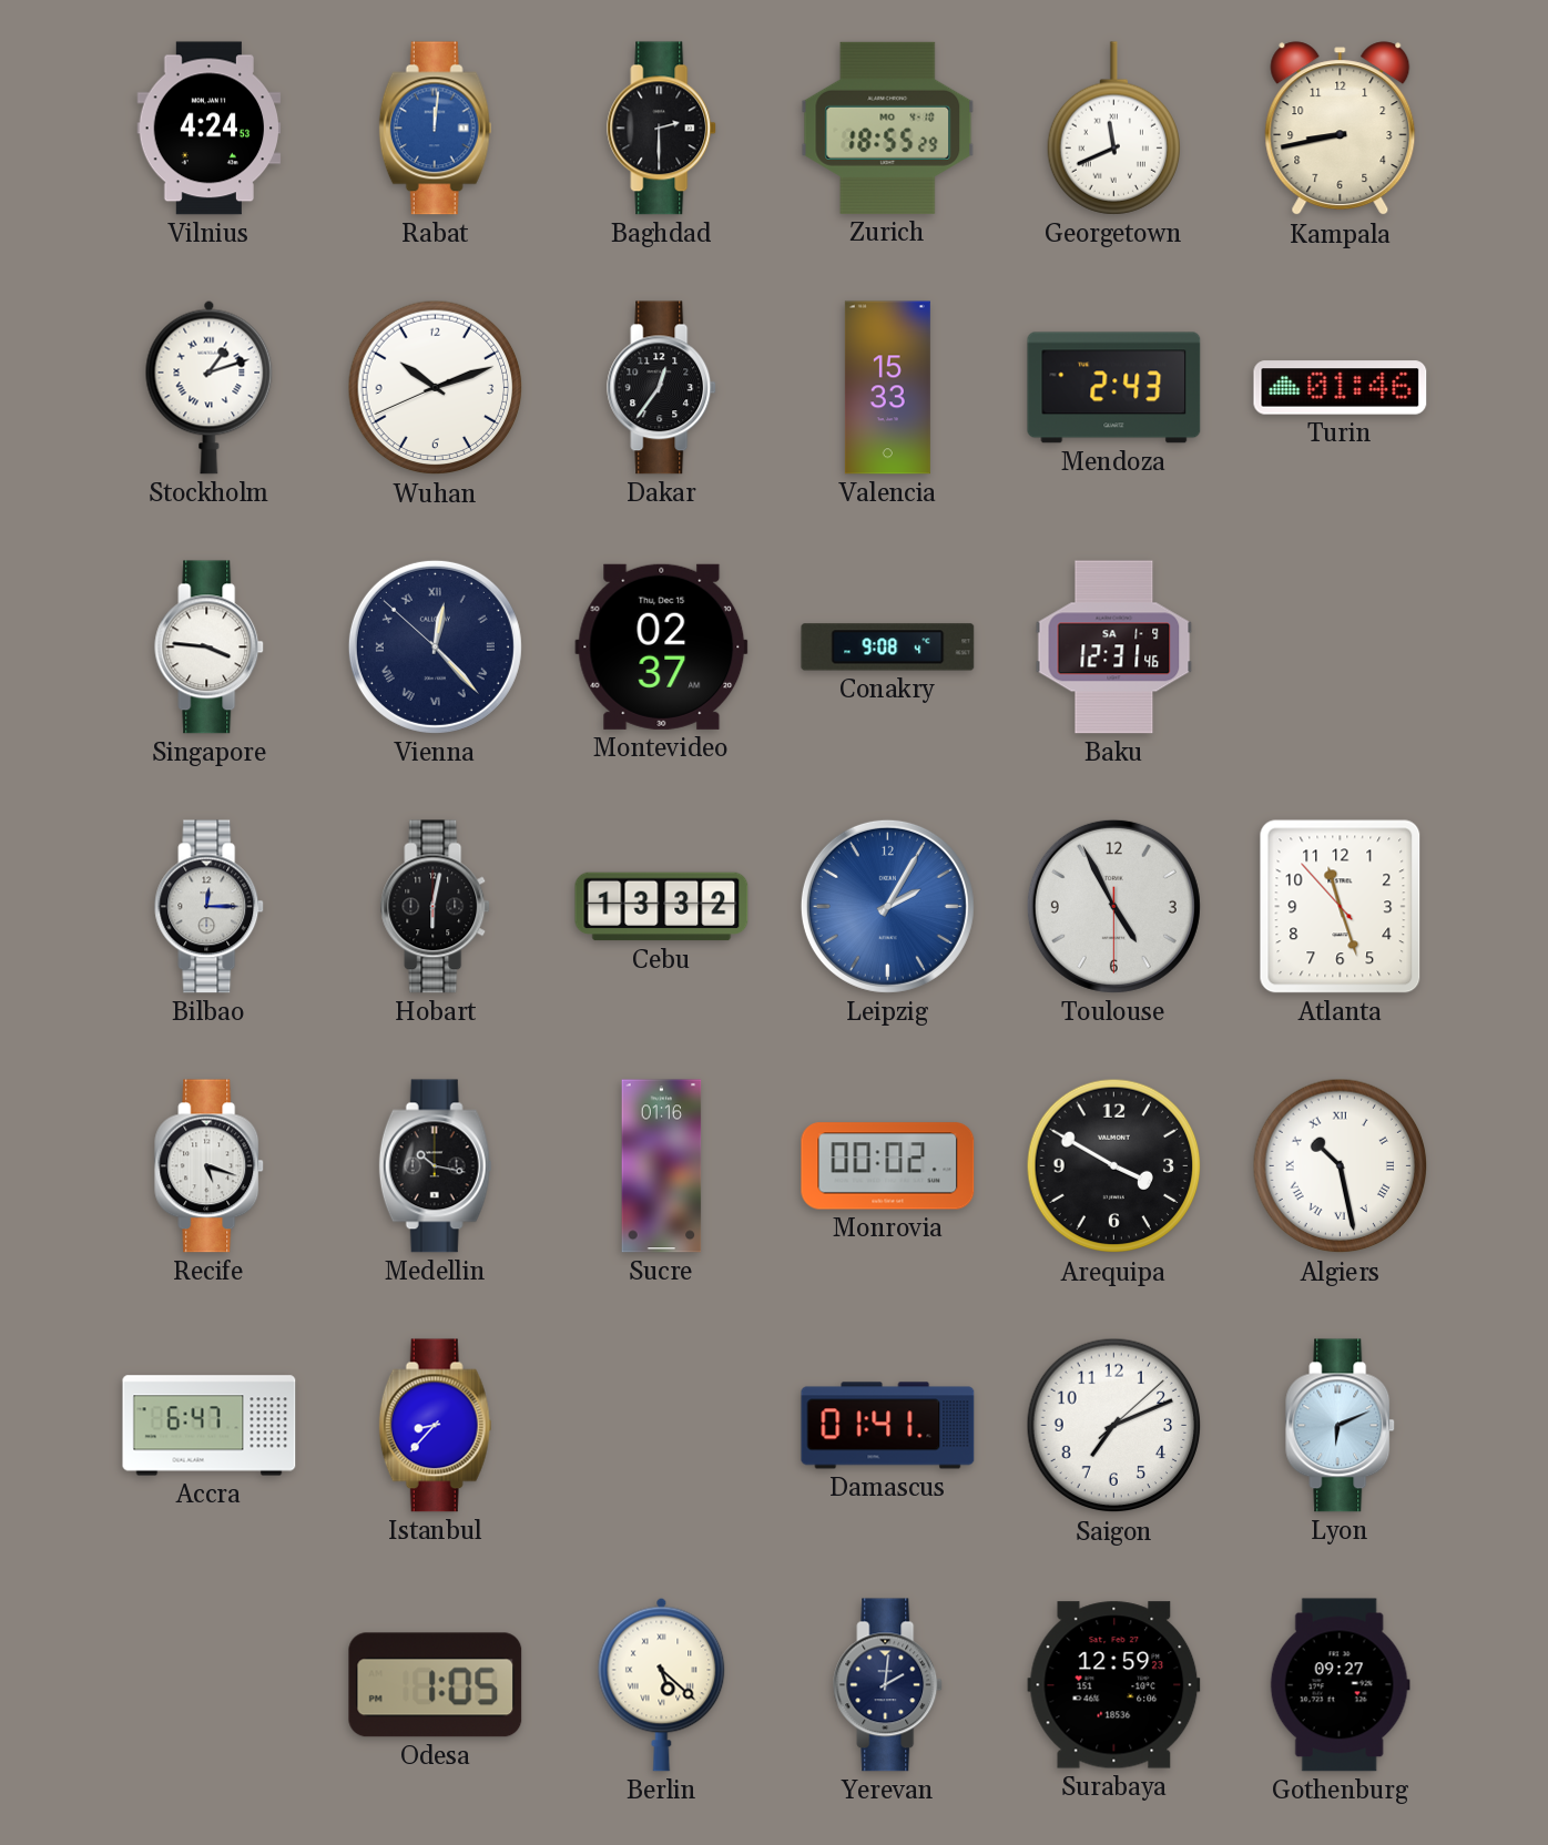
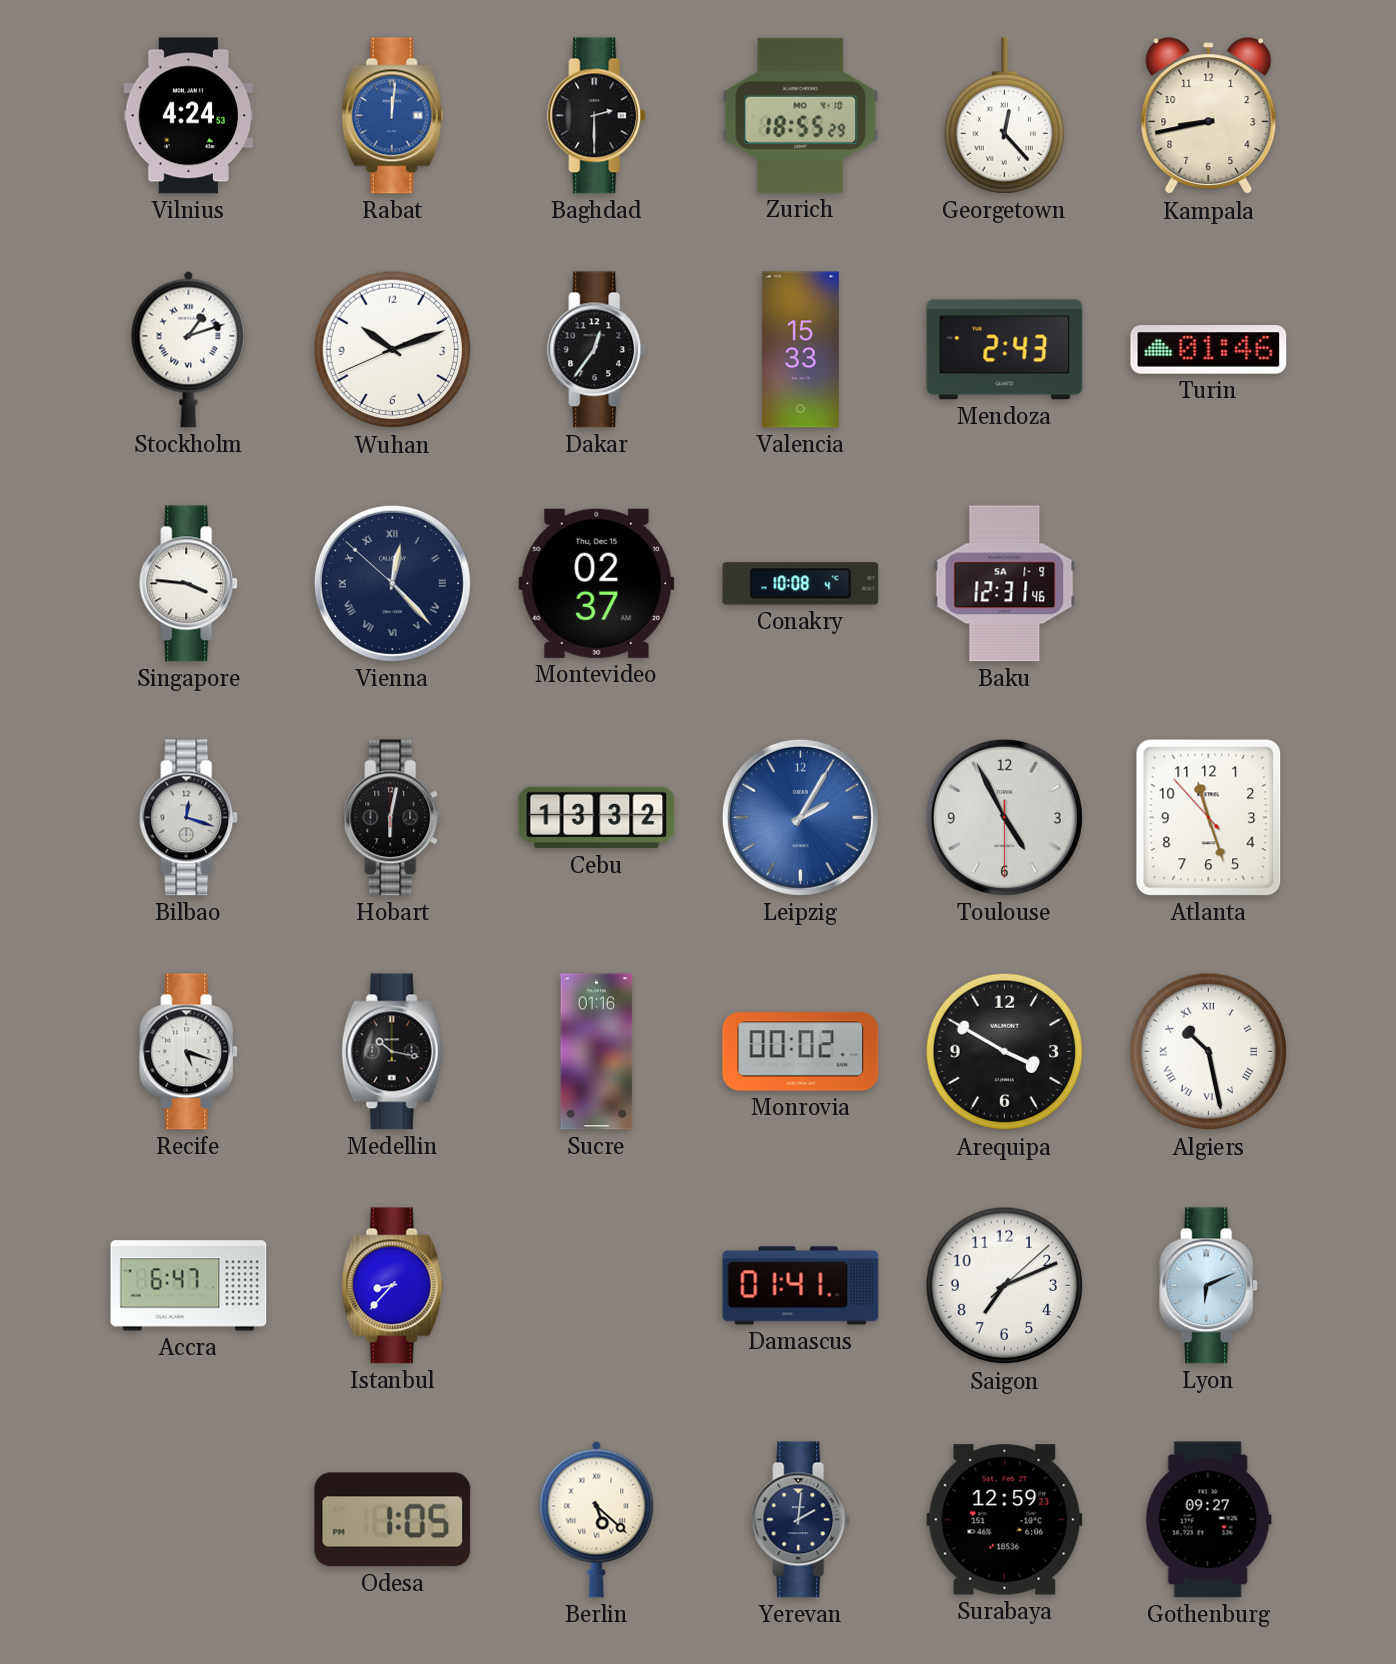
Georgetown: 11:41 -> 12:23 (1004, 116)
Conakry: 9:08 -> 10:08 (801, 584)
Bilbao: 12:15 -> 12:18 (189, 818)
